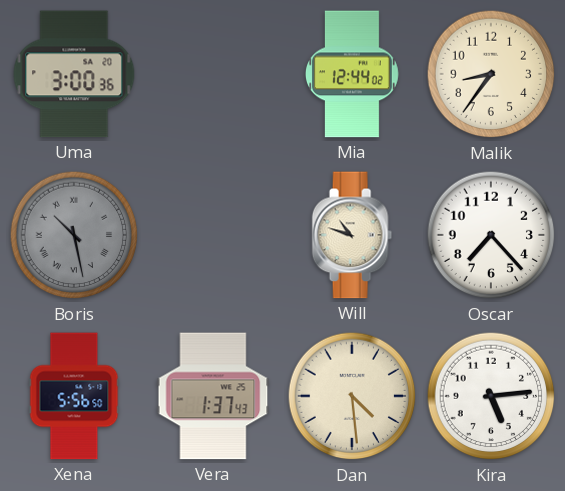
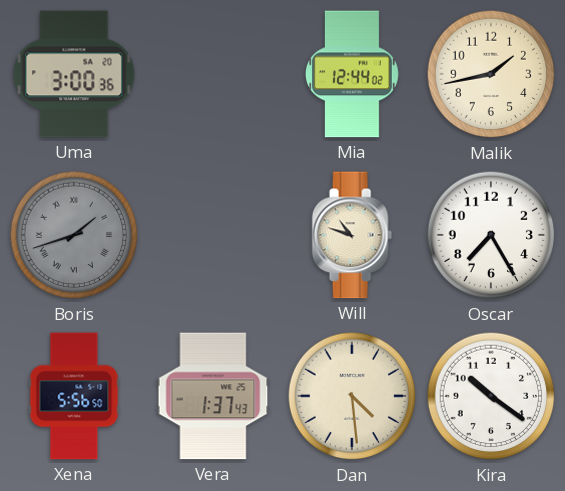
Malik: 8:36 -> 1:43 (491, 74)
Boris: 10:28 -> 1:42 (74, 235)
Oscar: 7:23 -> 7:25 (491, 235)
Kira: 5:14 -> 10:21 (491, 396)
